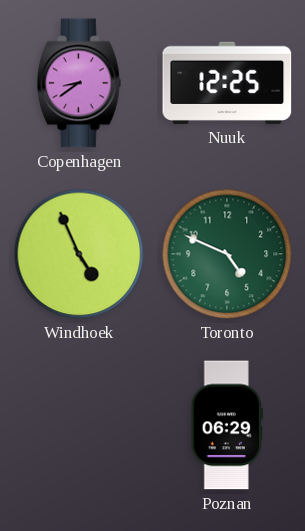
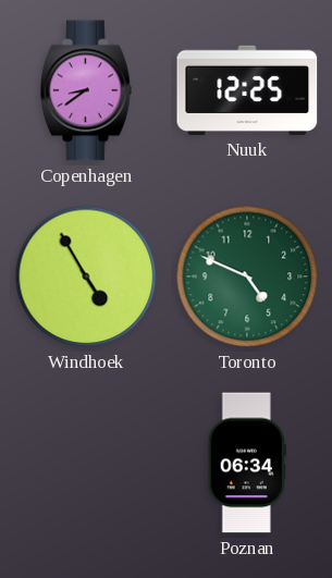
Windhoek: 4:56 -> 4:55 (86, 276)
Poznan: 06:29 -> 06:34 (247, 463)
